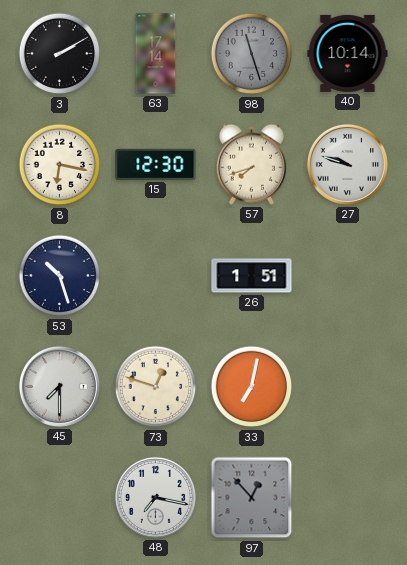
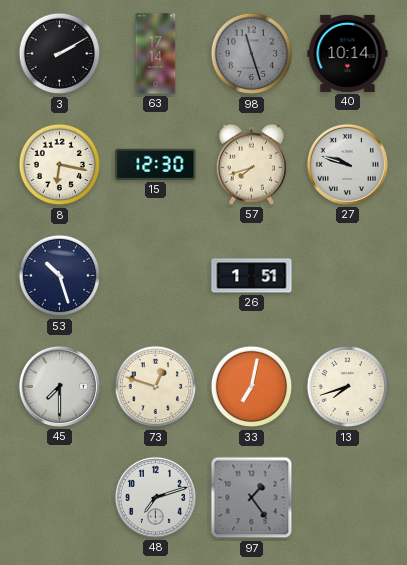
13: none -> 7:42 (348, 387)
48: 7:17 -> 7:12 (155, 497)
97: 12:53 -> 1:24 (252, 498)
